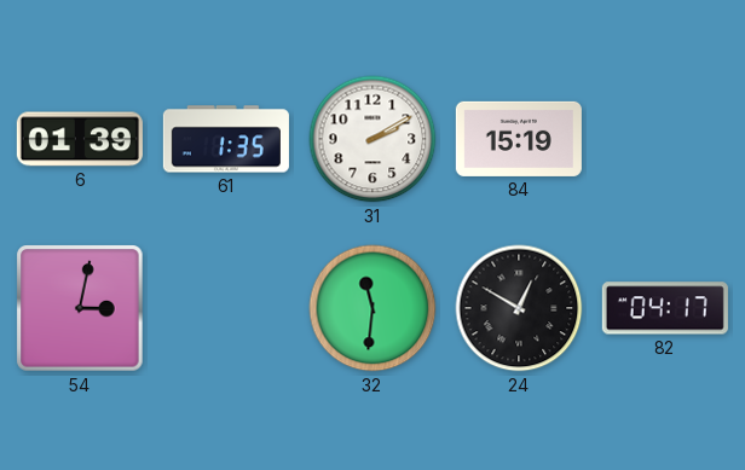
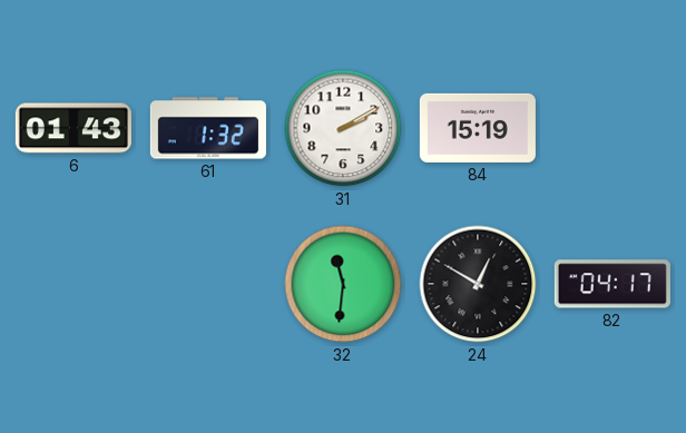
6: 01:39 -> 01:43 (73, 128)
61: 1:35 -> 1:32 (208, 128)
54: 3:02 -> none (80, 308)
